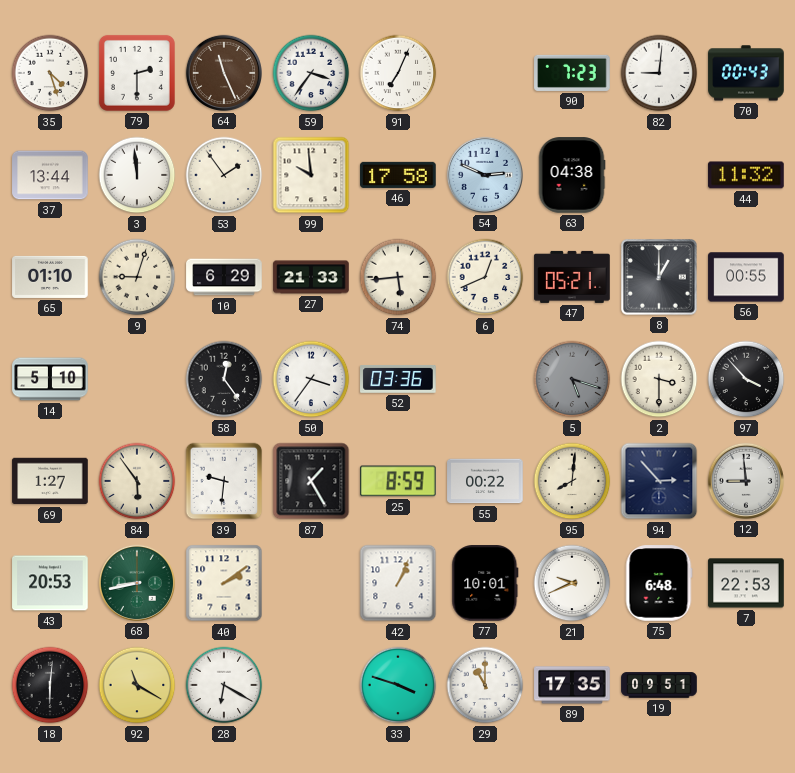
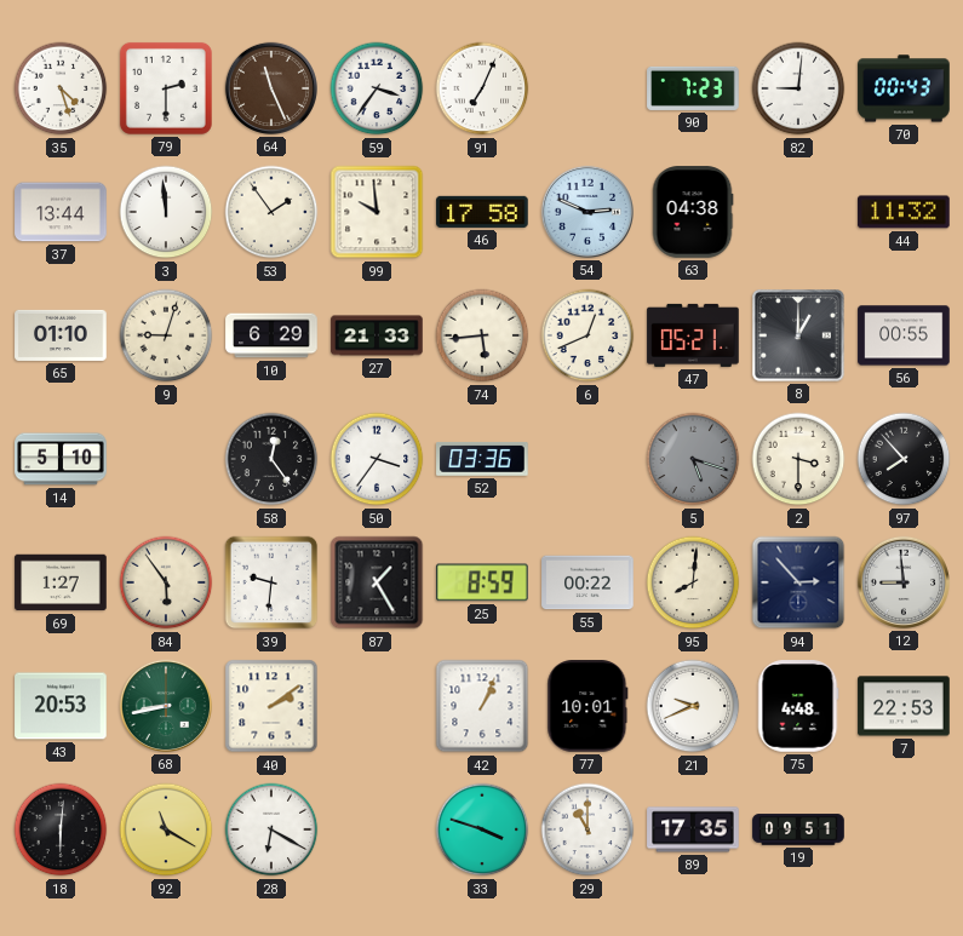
97: 3:53 -> 7:53 (904, 459)
75: 6:48 -> 4:48 (798, 706)
